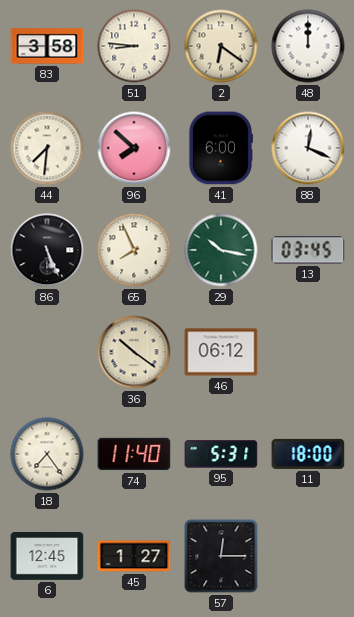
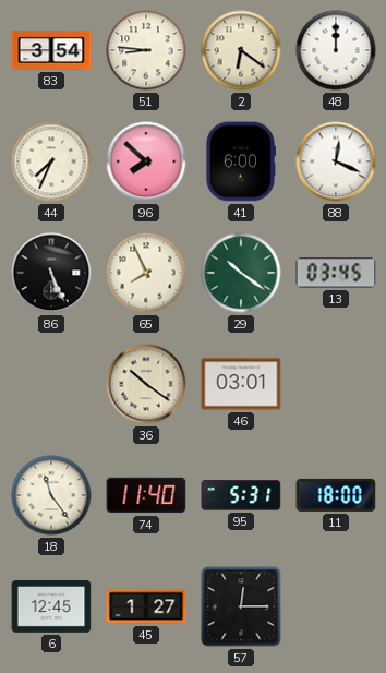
83: 3:58 -> 3:54 (51, 50)
44: 7:31 -> 7:34 (51, 161)
29: 10:17 -> 10:21 (241, 273)
46: 06:12 -> 03:01 (241, 384)
18: 7:24 -> 11:24 (51, 495)
